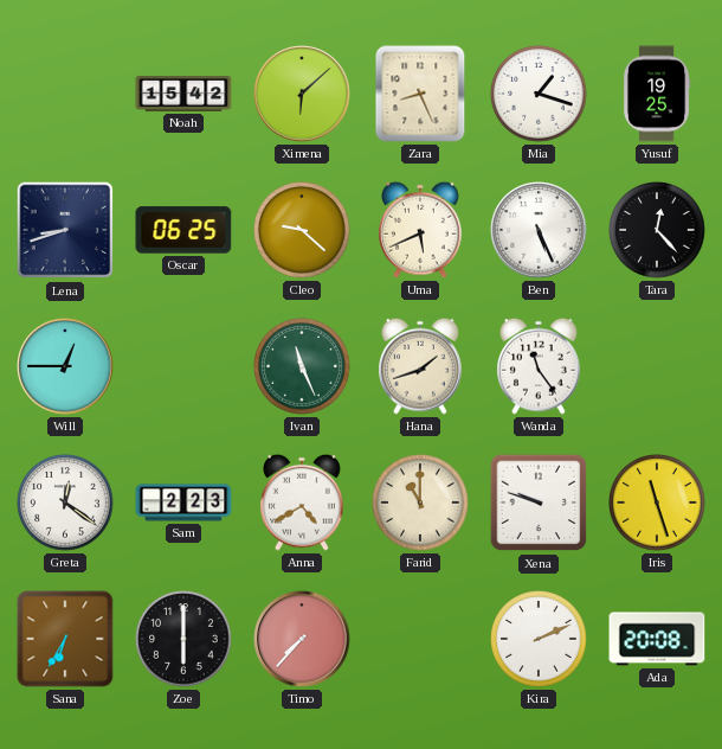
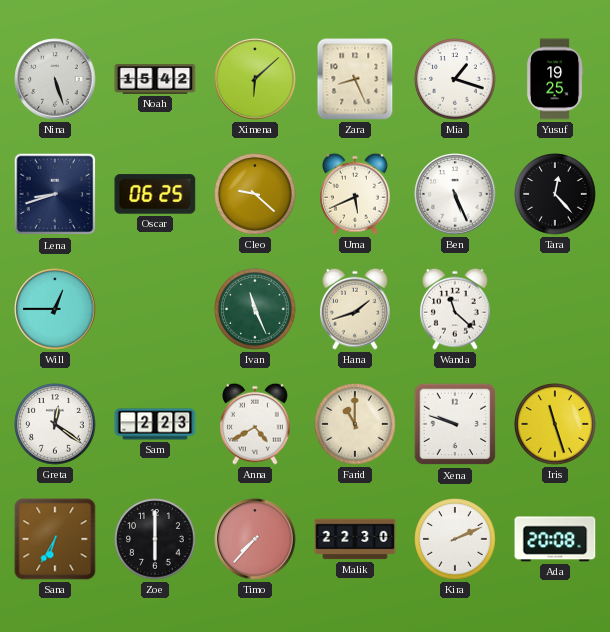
Nina: none -> 5:27 (55, 79)
Wanda: 11:24 -> 11:22 (456, 309)
Malik: none -> 22:30 (355, 539)
